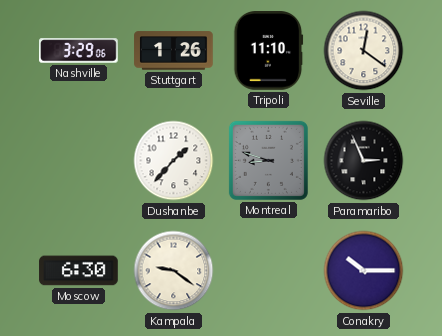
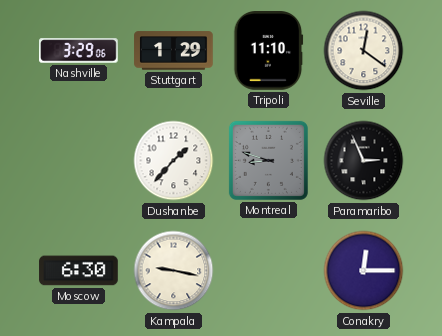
Stuttgart: 1:26 -> 1:29 (174, 51)
Kampala: 9:21 -> 9:17 (174, 271)
Conakry: 10:15 -> 12:15 (364, 271)
